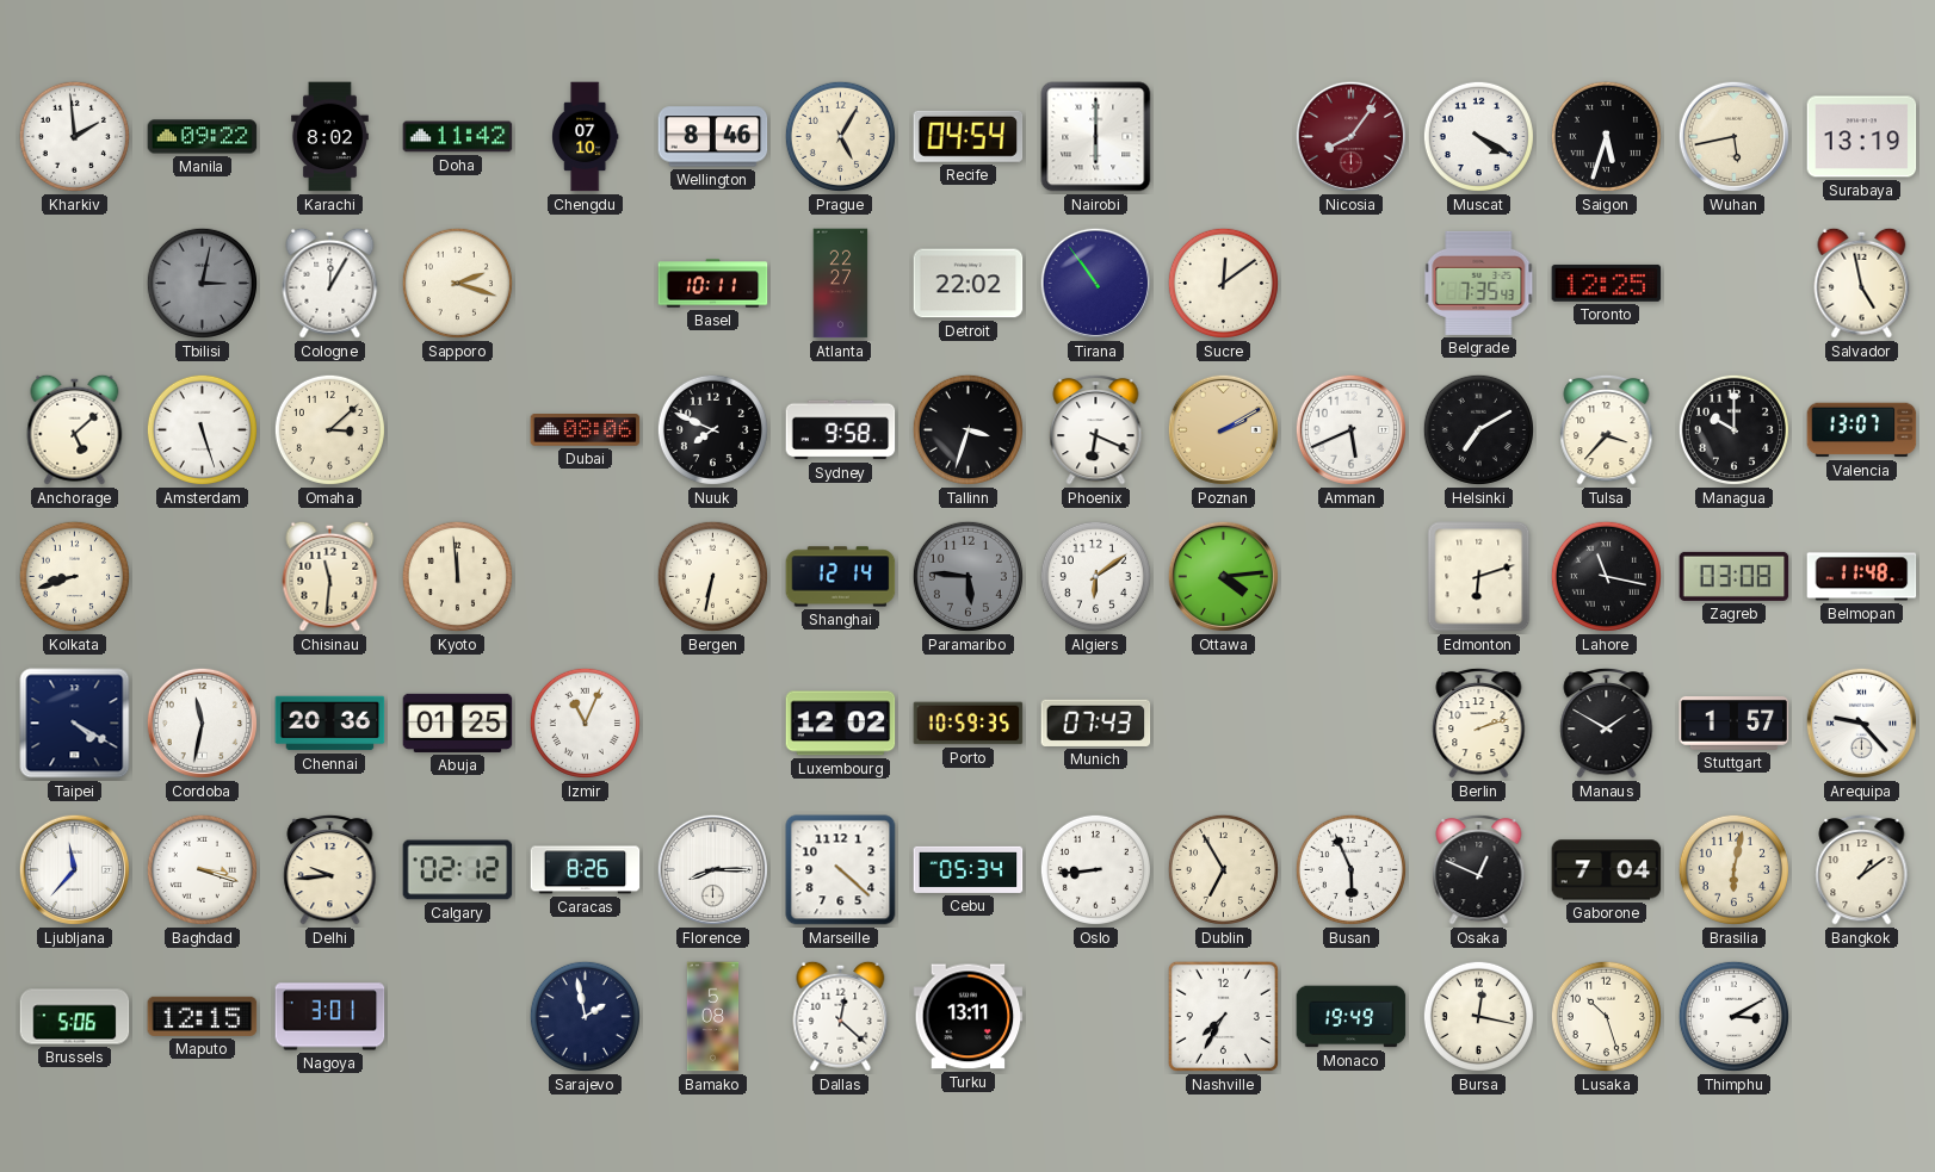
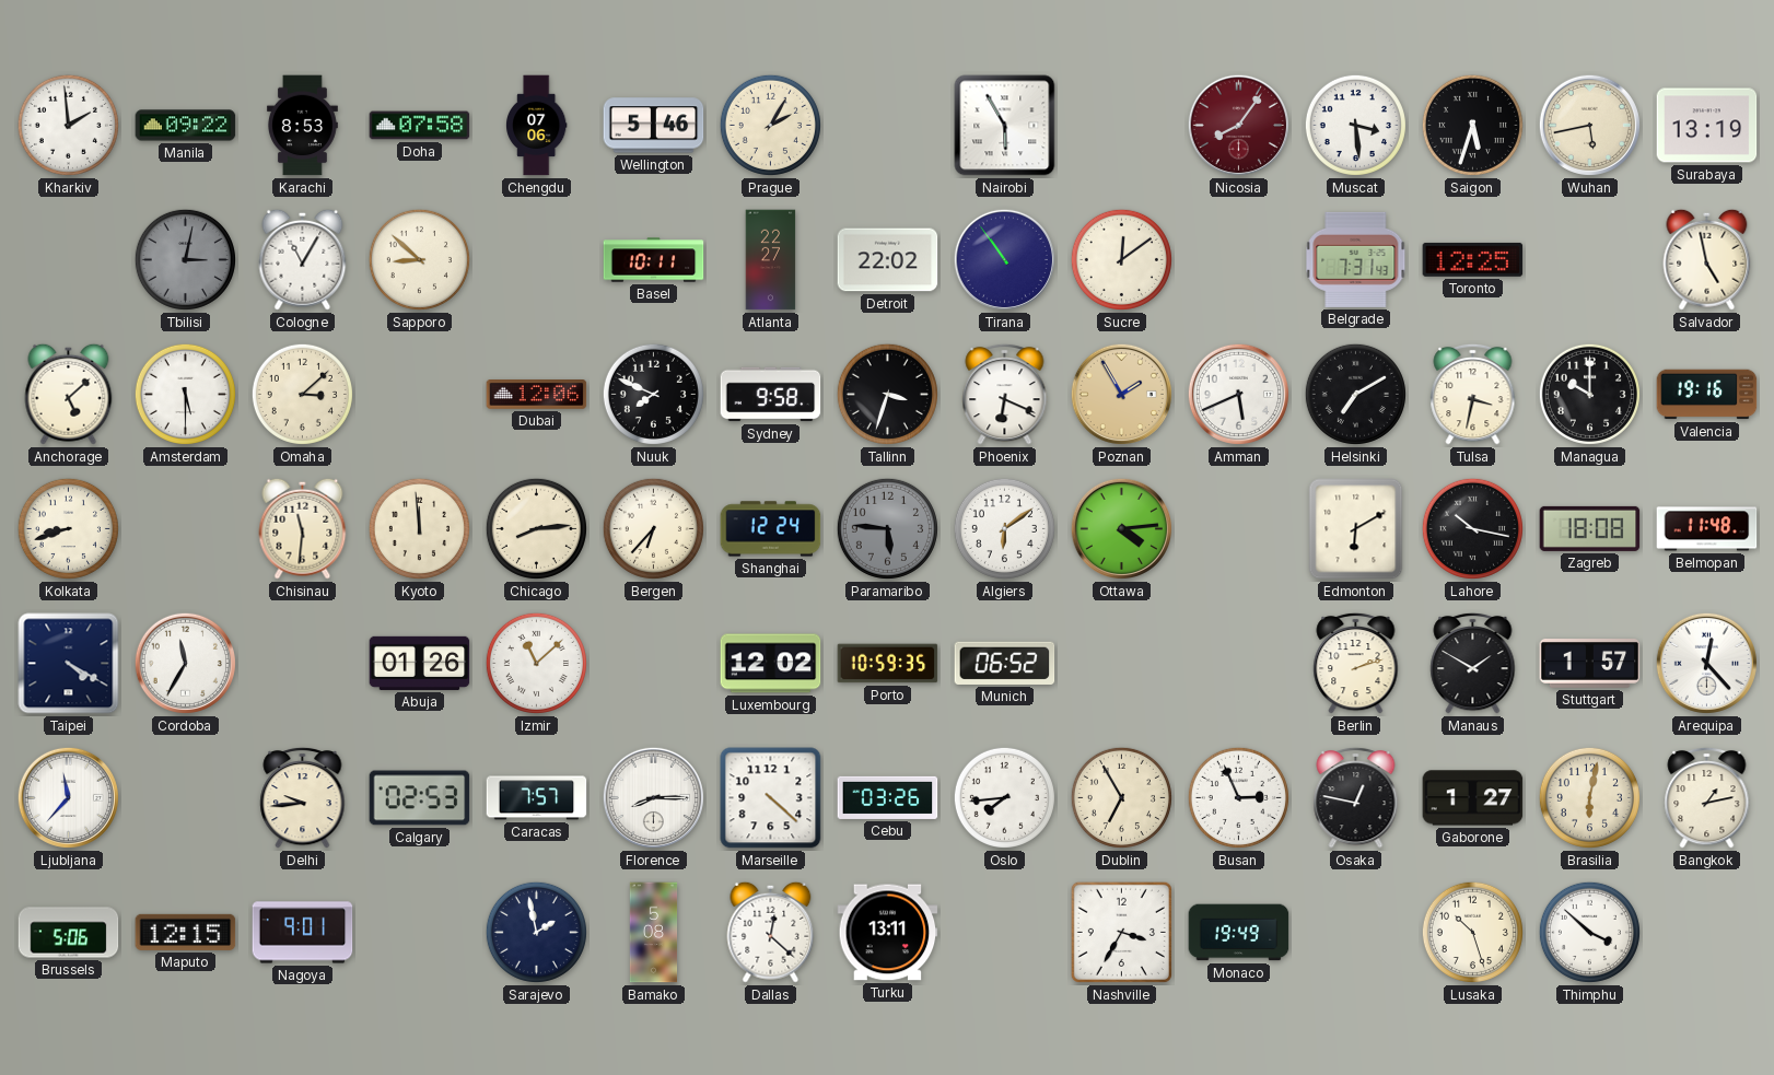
Karachi: 8:02 -> 8:53 (302, 126)
Doha: 11:42 -> 07:58 (420, 126)
Chengdu: 07:10 -> 07:06 (537, 126)
Wellington: 8:46 -> 5:46 (654, 126)
Prague: 5:05 -> 2:05 (770, 125)
Recife: 04:54 -> none (969, 136)
Nairobi: 6:00 -> 5:55 (1005, 126)
Muscat: 4:20 -> 3:29 (1355, 125)
Cologne: 12:05 -> 11:05 (303, 259)
Sapporo: 2:18 -> 8:52 (419, 259)
Belgrade: 7:35 -> 7:31 (1356, 259)
Amsterdam: 5:27 -> 5:30 (185, 394)
Dubai: 08:06 -> 12:06 (537, 395)
Poznan: 2:10 -> 1:55 (1121, 394)
Tulsa: 3:37 -> 3:32 (1473, 394)
Valencia: 13:07 -> 19:16 (1707, 395)
Chicago: none -> 8:14 (536, 528)
Bergen: 6:32 -> 6:37 (653, 528)
Shanghai: 12:14 -> 12:24 (771, 529)
Edmonton: 6:12 -> 6:10 (1356, 529)
Lahore: 11:17 -> 10:17 (1472, 528)
Zagreb: 03:08 -> 18:08 (1590, 528)
Cordoba: 11:32 -> 11:35 (185, 663)
Chennai: 20:36 -> none (330, 724)
Abuja: 01:25 -> 01:26 (420, 663)
Izmir: 11:04 -> 11:08 (536, 663)
Munich: 07:43 -> 06:52 (1005, 663)
Arequipa: 9:23 -> 12:23 (1706, 663)
Baghdad: 3:18 -> none (202, 869)
Calgary: 02:12 -> 02:53 (420, 798)
Caracas: 8:26 -> 7:57 (537, 798)
Cebu: 05:34 -> 03:26 (888, 797)
Oslo: 8:44 -> 7:44 (1004, 797)
Busan: 5:56 -> 2:56 (1238, 797)
Osaka: 12:49 -> 12:47 (1356, 797)
Gaborone: 7:04 -> 1:27 (1473, 798)
Bangkok: 1:09 -> 1:13 (1707, 797)
Nagoya: 3:01 -> 9:01 (303, 933)
Nashville: 7:35 -> 3:35 (1121, 932)
Bursa: 12:17 -> none (1478, 1016)
Thimphu: 3:10 -> 3:52 (1589, 932)
